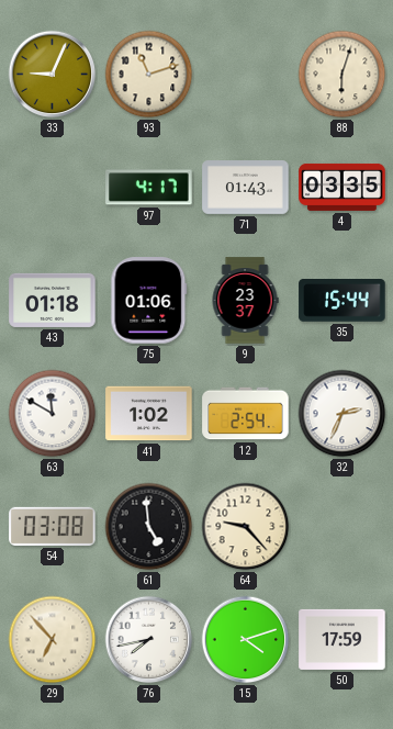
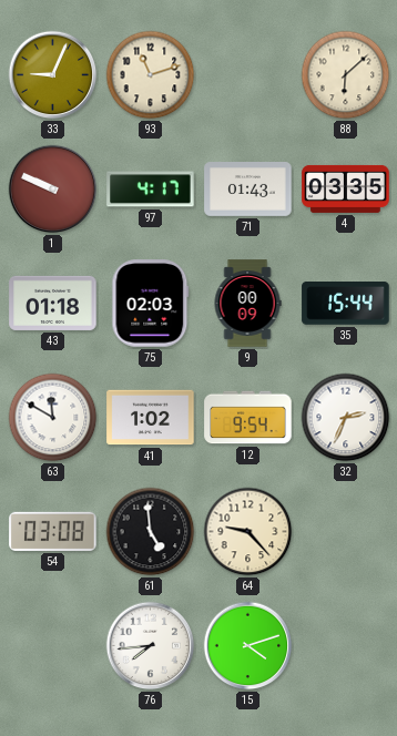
88: 6:03 -> 6:08 (346, 75)
1: none -> 9:49 (53, 190)
75: 01:06 -> 02:03 (151, 304)
9: 23:37 -> 00:09 (247, 304)
12: 2:54 -> 9:54 (248, 418)
29: 6:53 -> none (53, 640)
76: 7:43 -> 7:44 (151, 646)
50: 17:59 -> none (343, 639)
